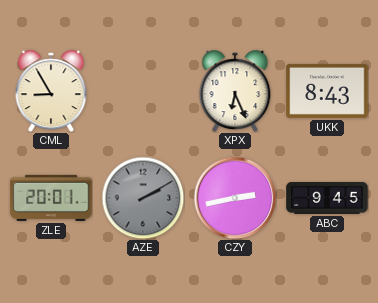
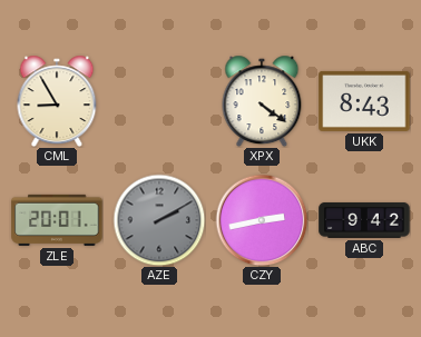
XPX: 6:26 -> 4:21 (262, 101)
ABC: 9:45 -> 9:42 (364, 220)
